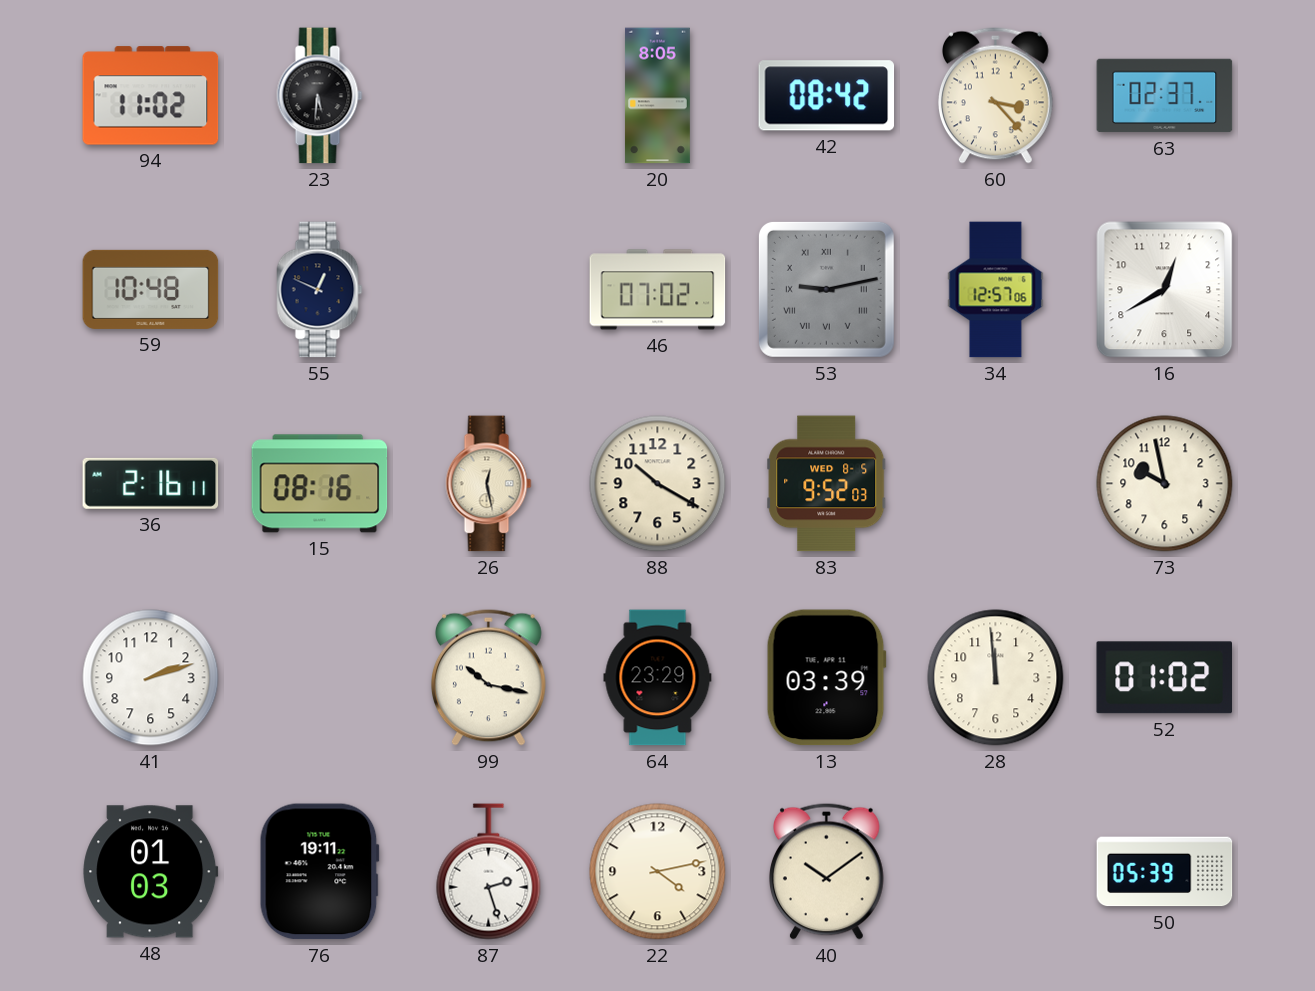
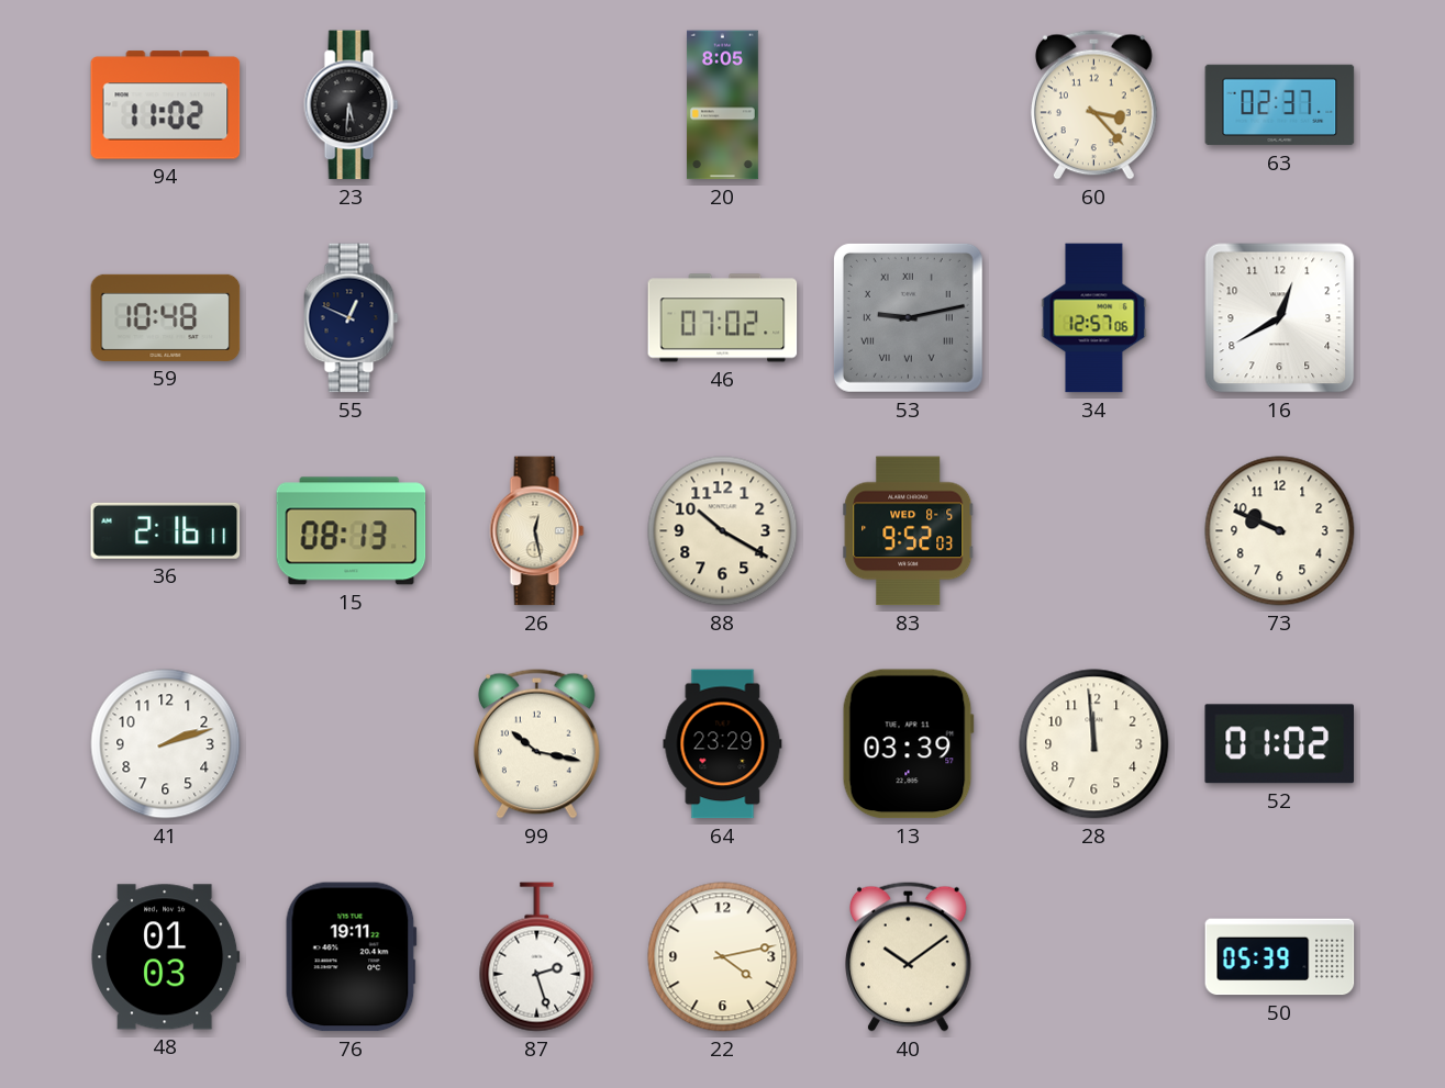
42: 08:42 -> none (827, 96)
15: 08:16 -> 08:13 (352, 531)
73: 9:58 -> 9:49 (1280, 531)
